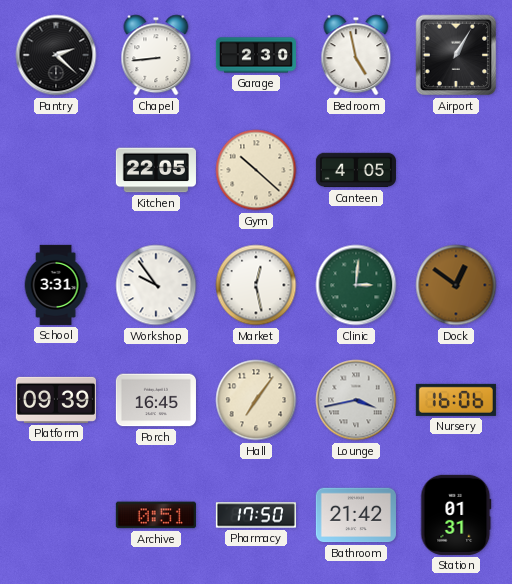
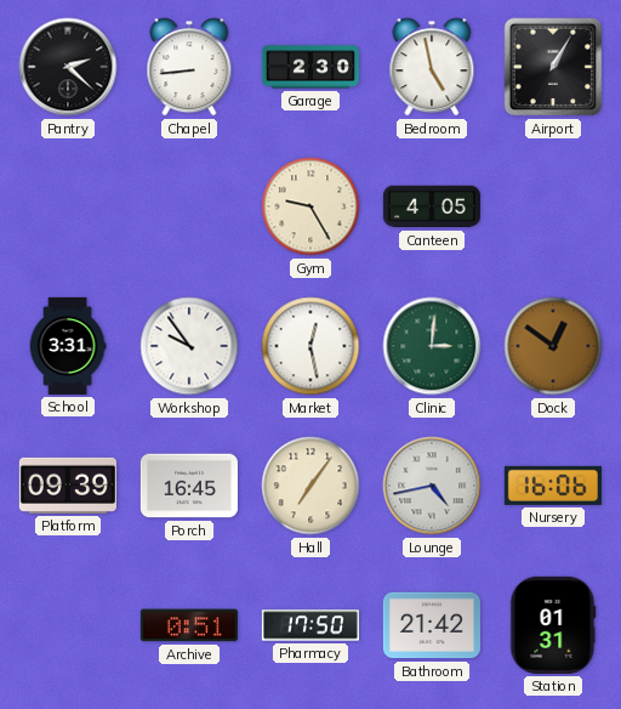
Kitchen: 22:05 -> none (156, 170)
Gym: 10:22 -> 9:25 (310, 206)
Lounge: 3:43 -> 4:43 (432, 486)
